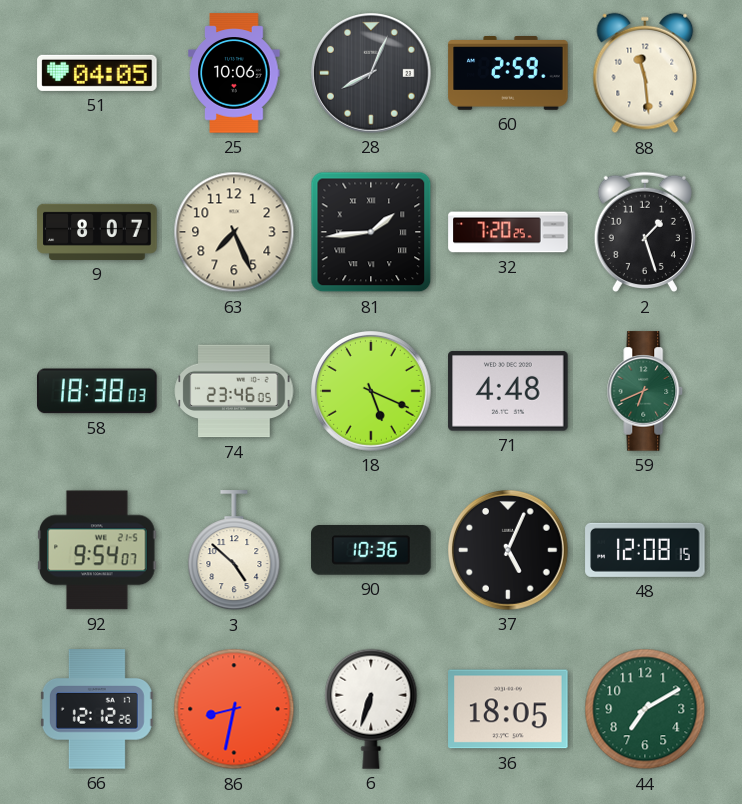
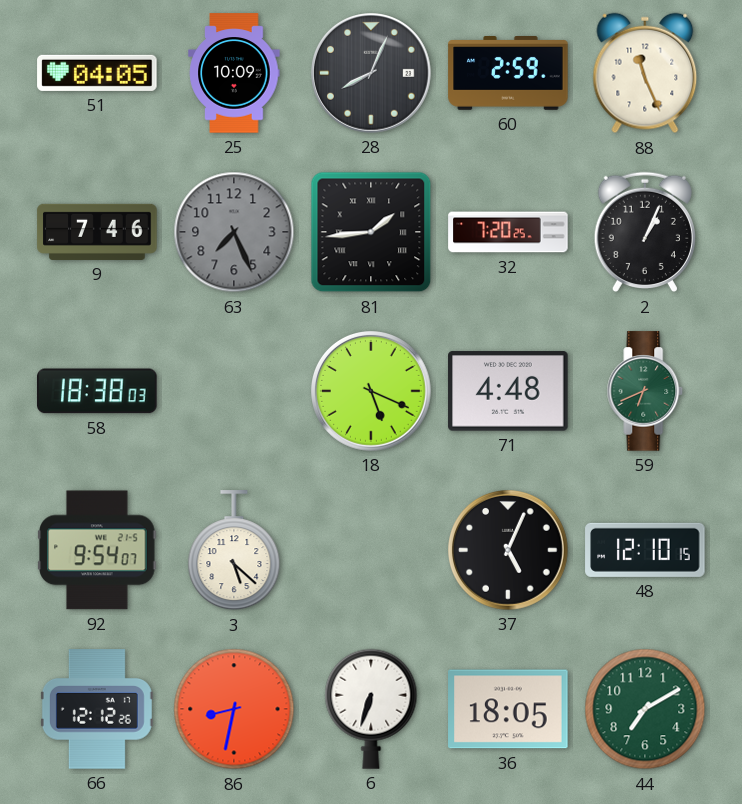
25: 10:06 -> 10:09 (234, 73)
88: 11:29 -> 11:26 (645, 73)
9: 8:07 -> 7:46 (97, 232)
63 dial: cream -> grey (234, 232)
2: 1:27 -> 1:04 (645, 232)
74: 23:46 -> none (234, 391)
3: 4:52 -> 5:22 (234, 551)
90: 10:36 -> none (371, 551)
48: 12:08 -> 12:10 (645, 550)
